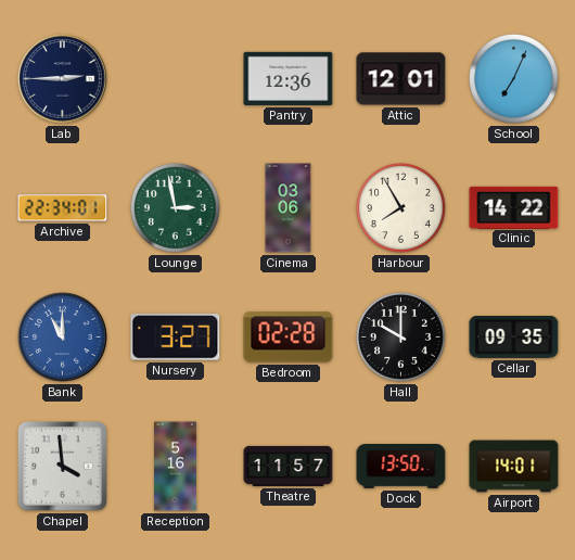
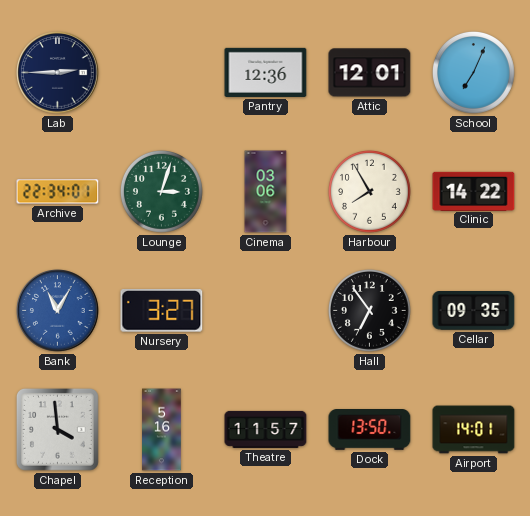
Lounge: 2:58 -> 3:03 (161, 191)
Bank: 11:00 -> 11:05 (58, 311)
Bedroom: 02:28 -> none (289, 338)
Hall: 10:00 -> 6:54 (369, 310)
